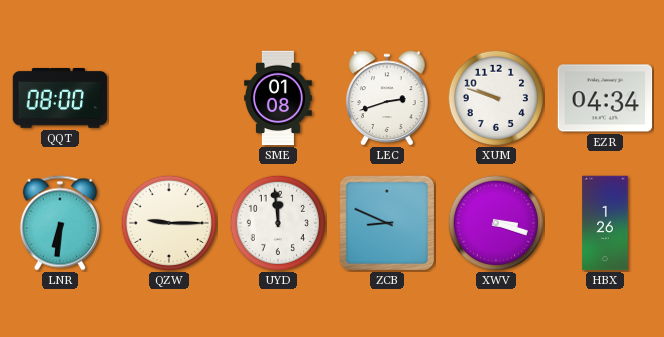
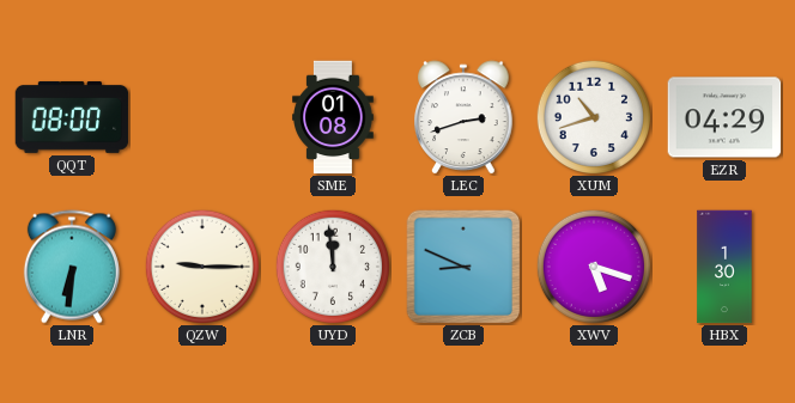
XUM: 9:48 -> 10:42 (593, 116)
EZR: 04:34 -> 04:29 (724, 117)
XWV: 3:18 -> 5:18 (593, 265)
HBX: 1:26 -> 1:30 (724, 267)
